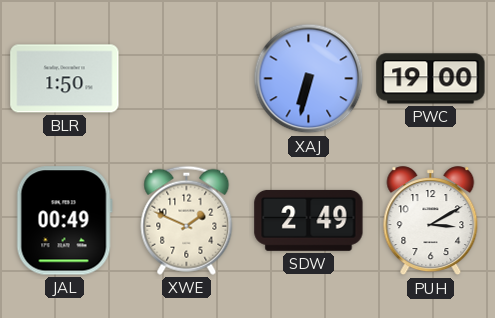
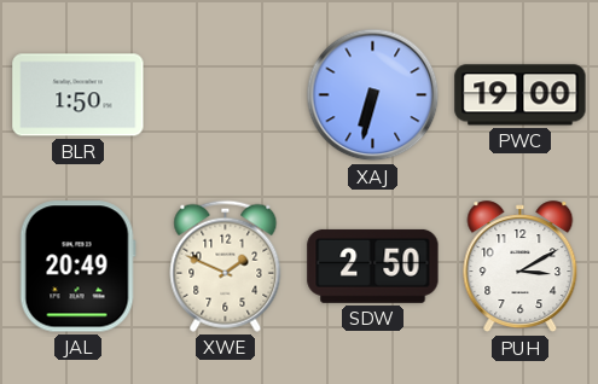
JAL: 00:49 -> 20:49 (77, 267)
SDW: 2:49 -> 2:50 (373, 266)
